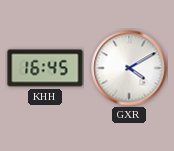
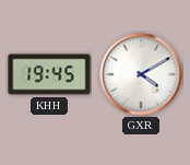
KHH: 16:45 -> 19:45 (49, 74)
